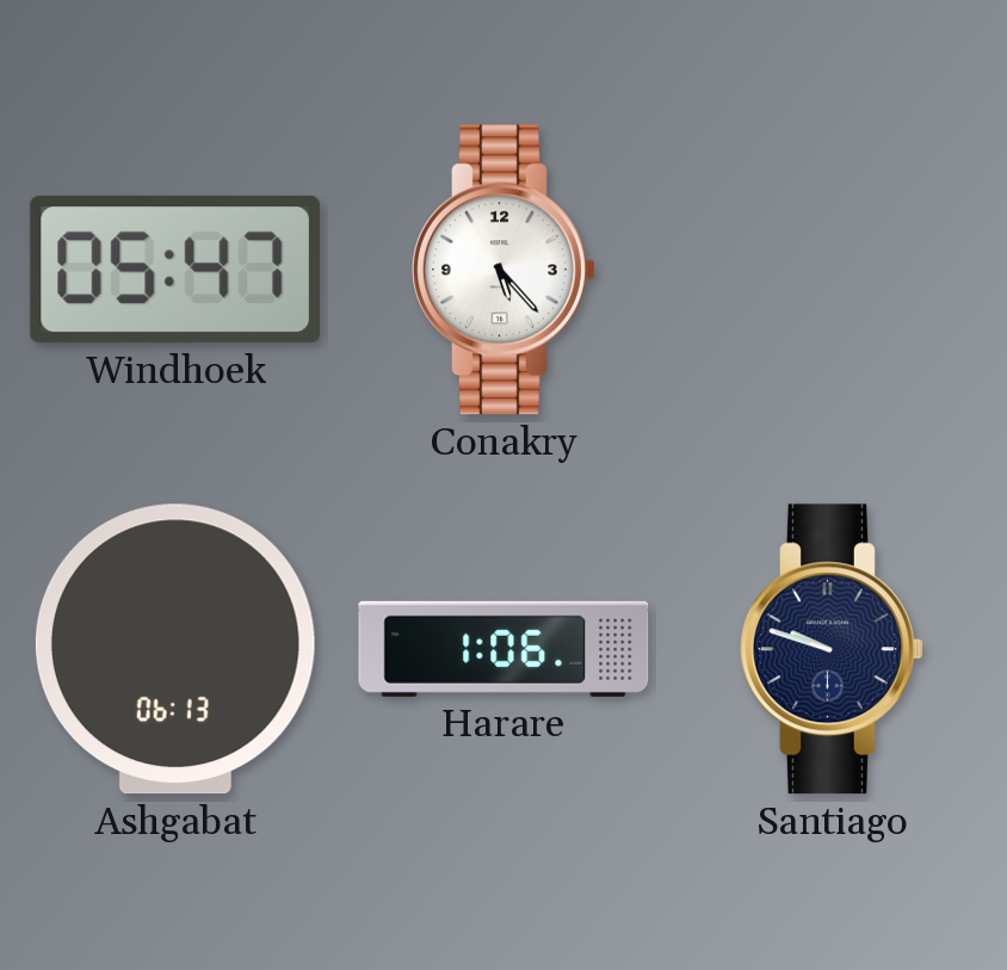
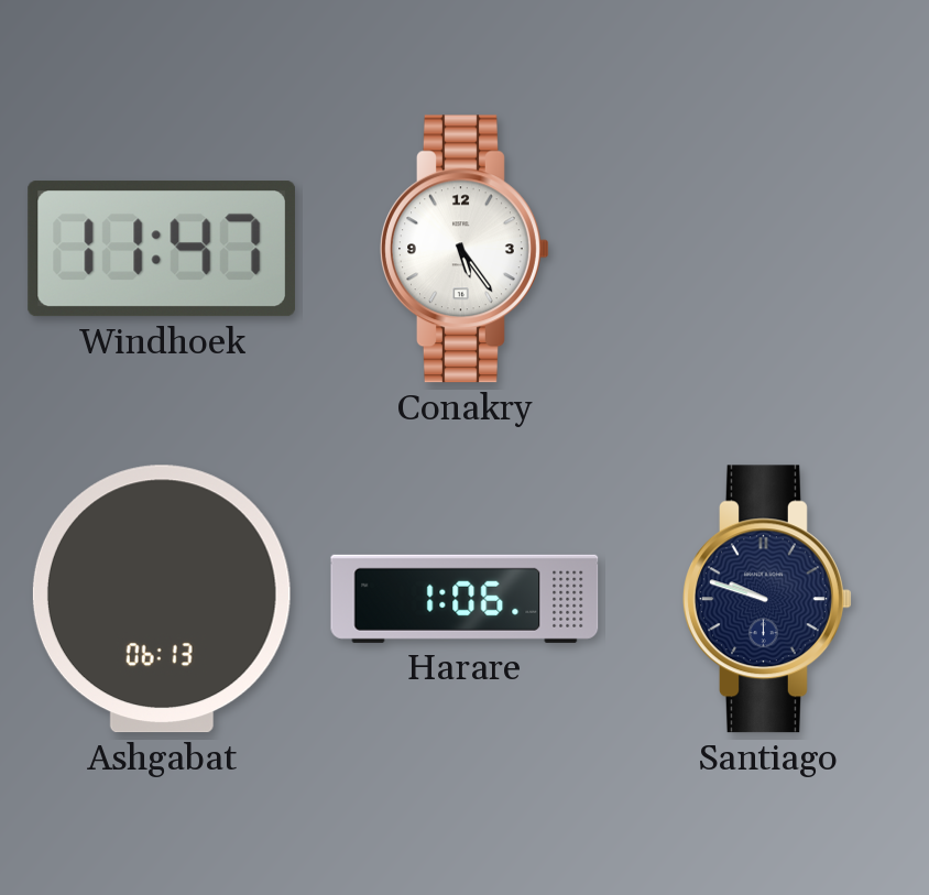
Windhoek: 05:47 -> 11:47 (162, 249)
Conakry: 5:23 -> 5:24 (465, 249)
